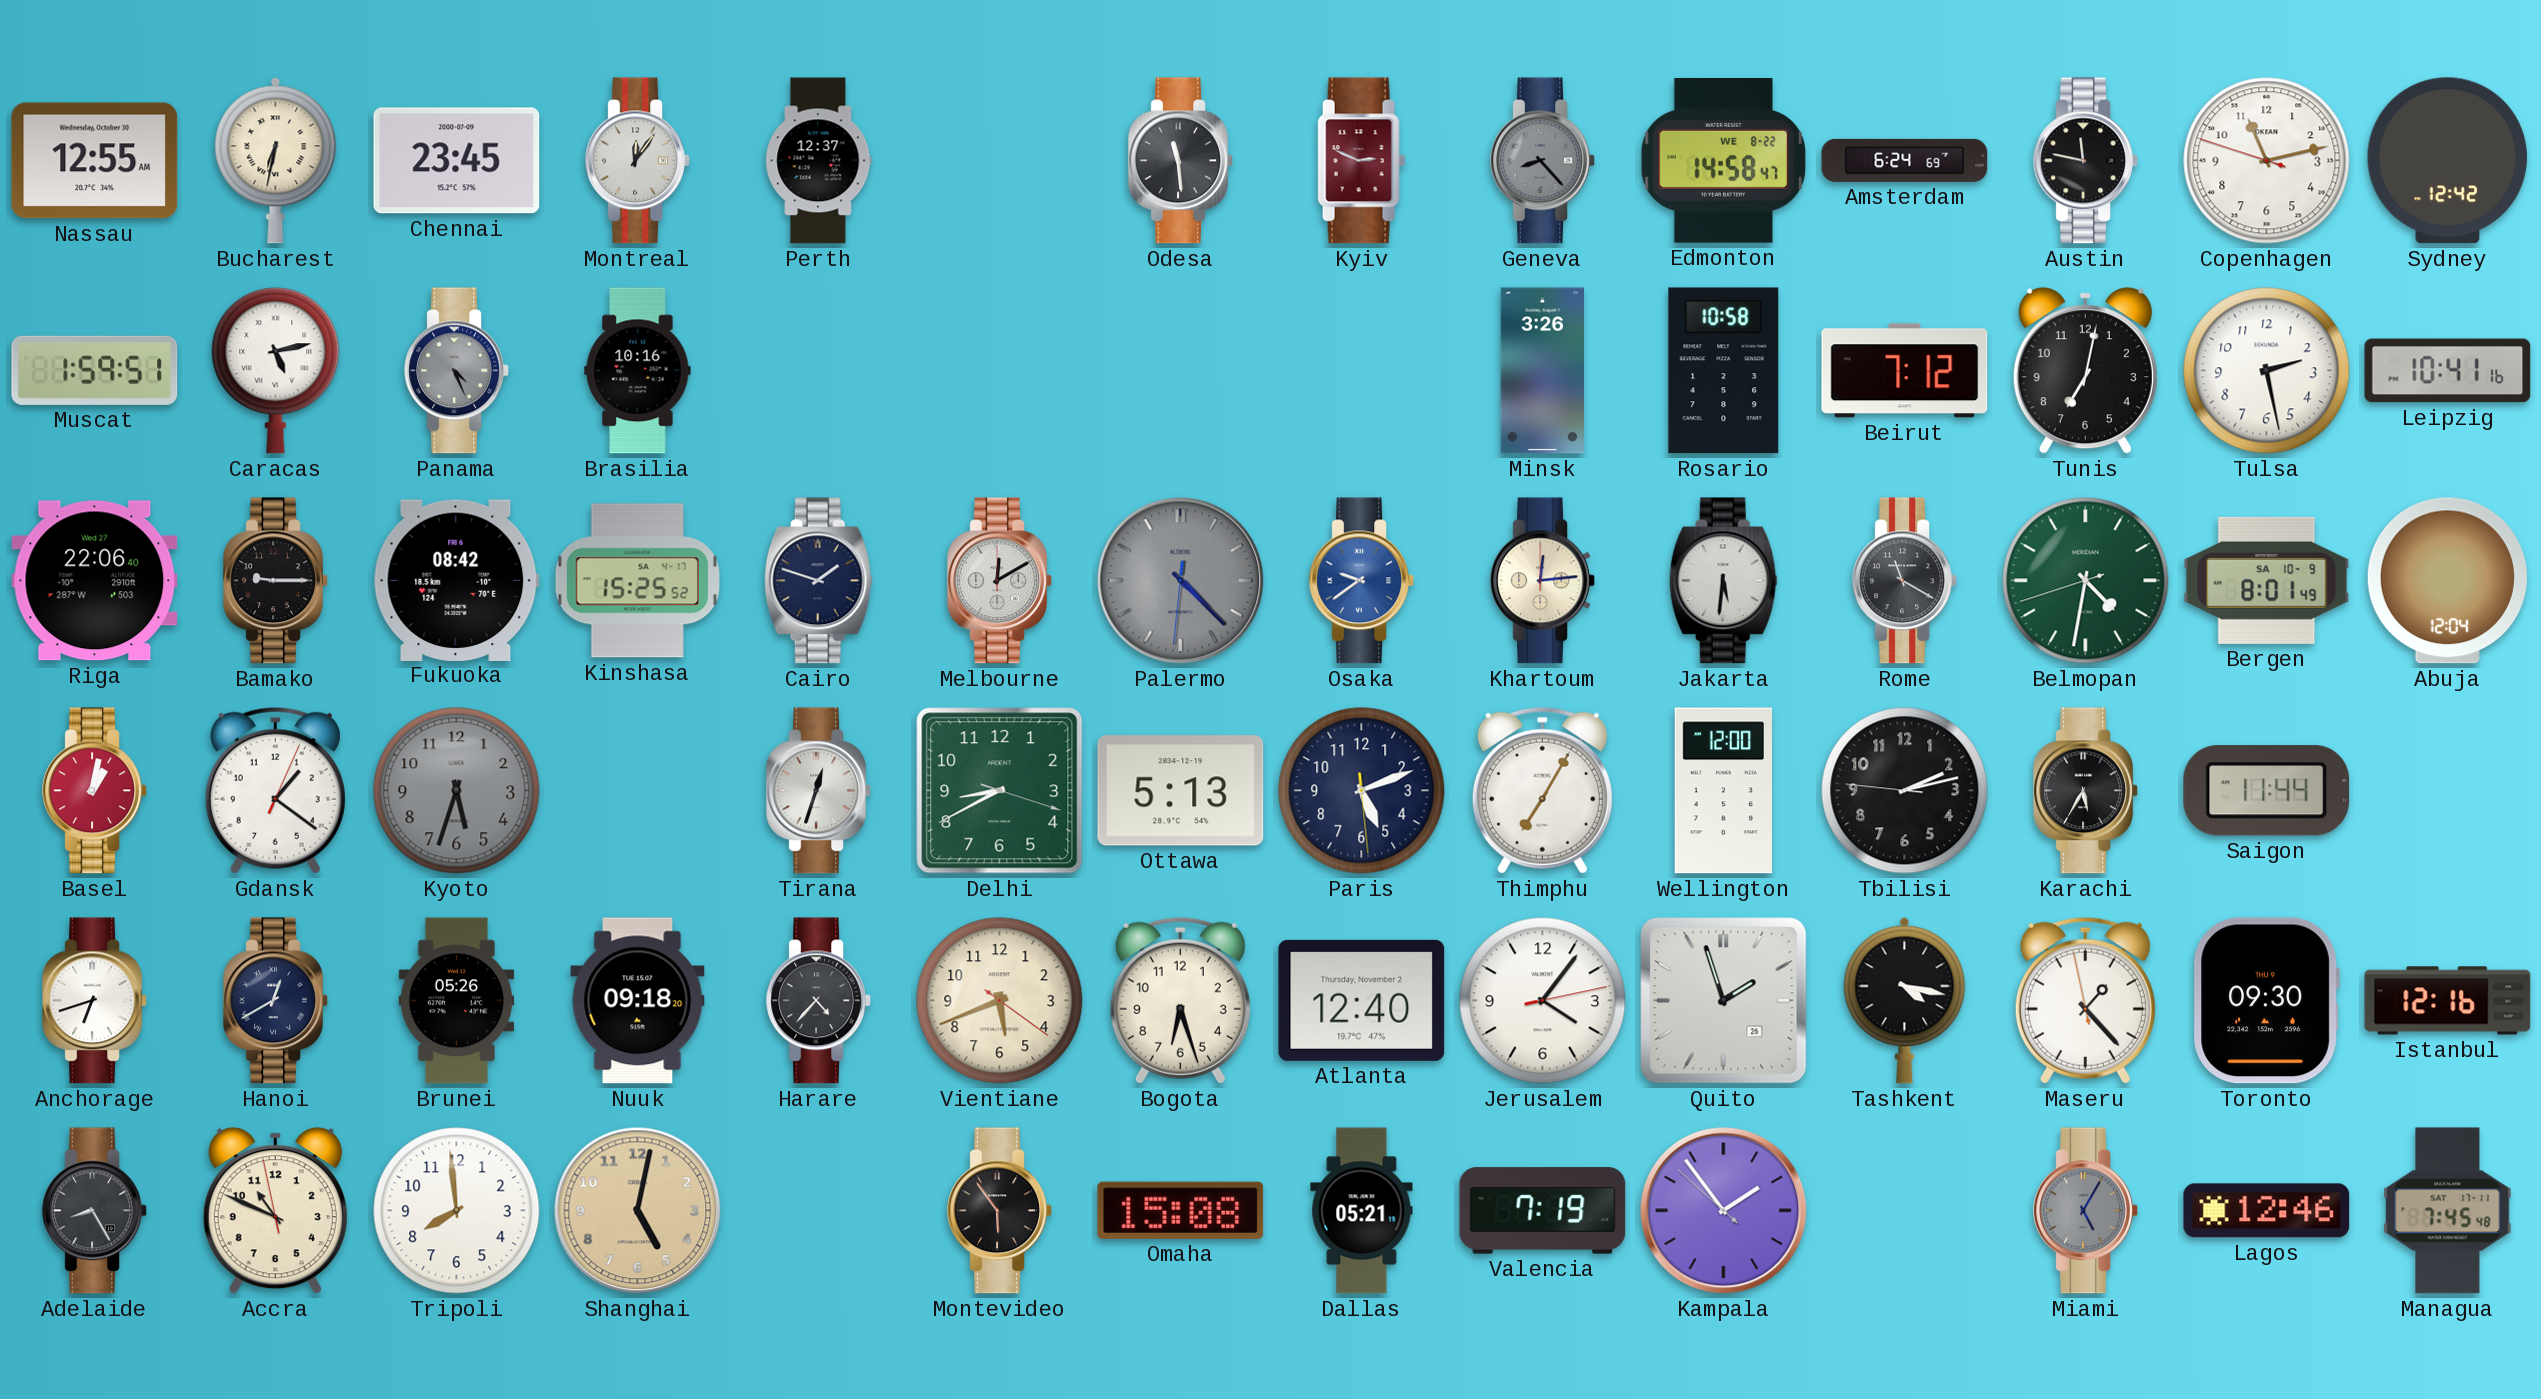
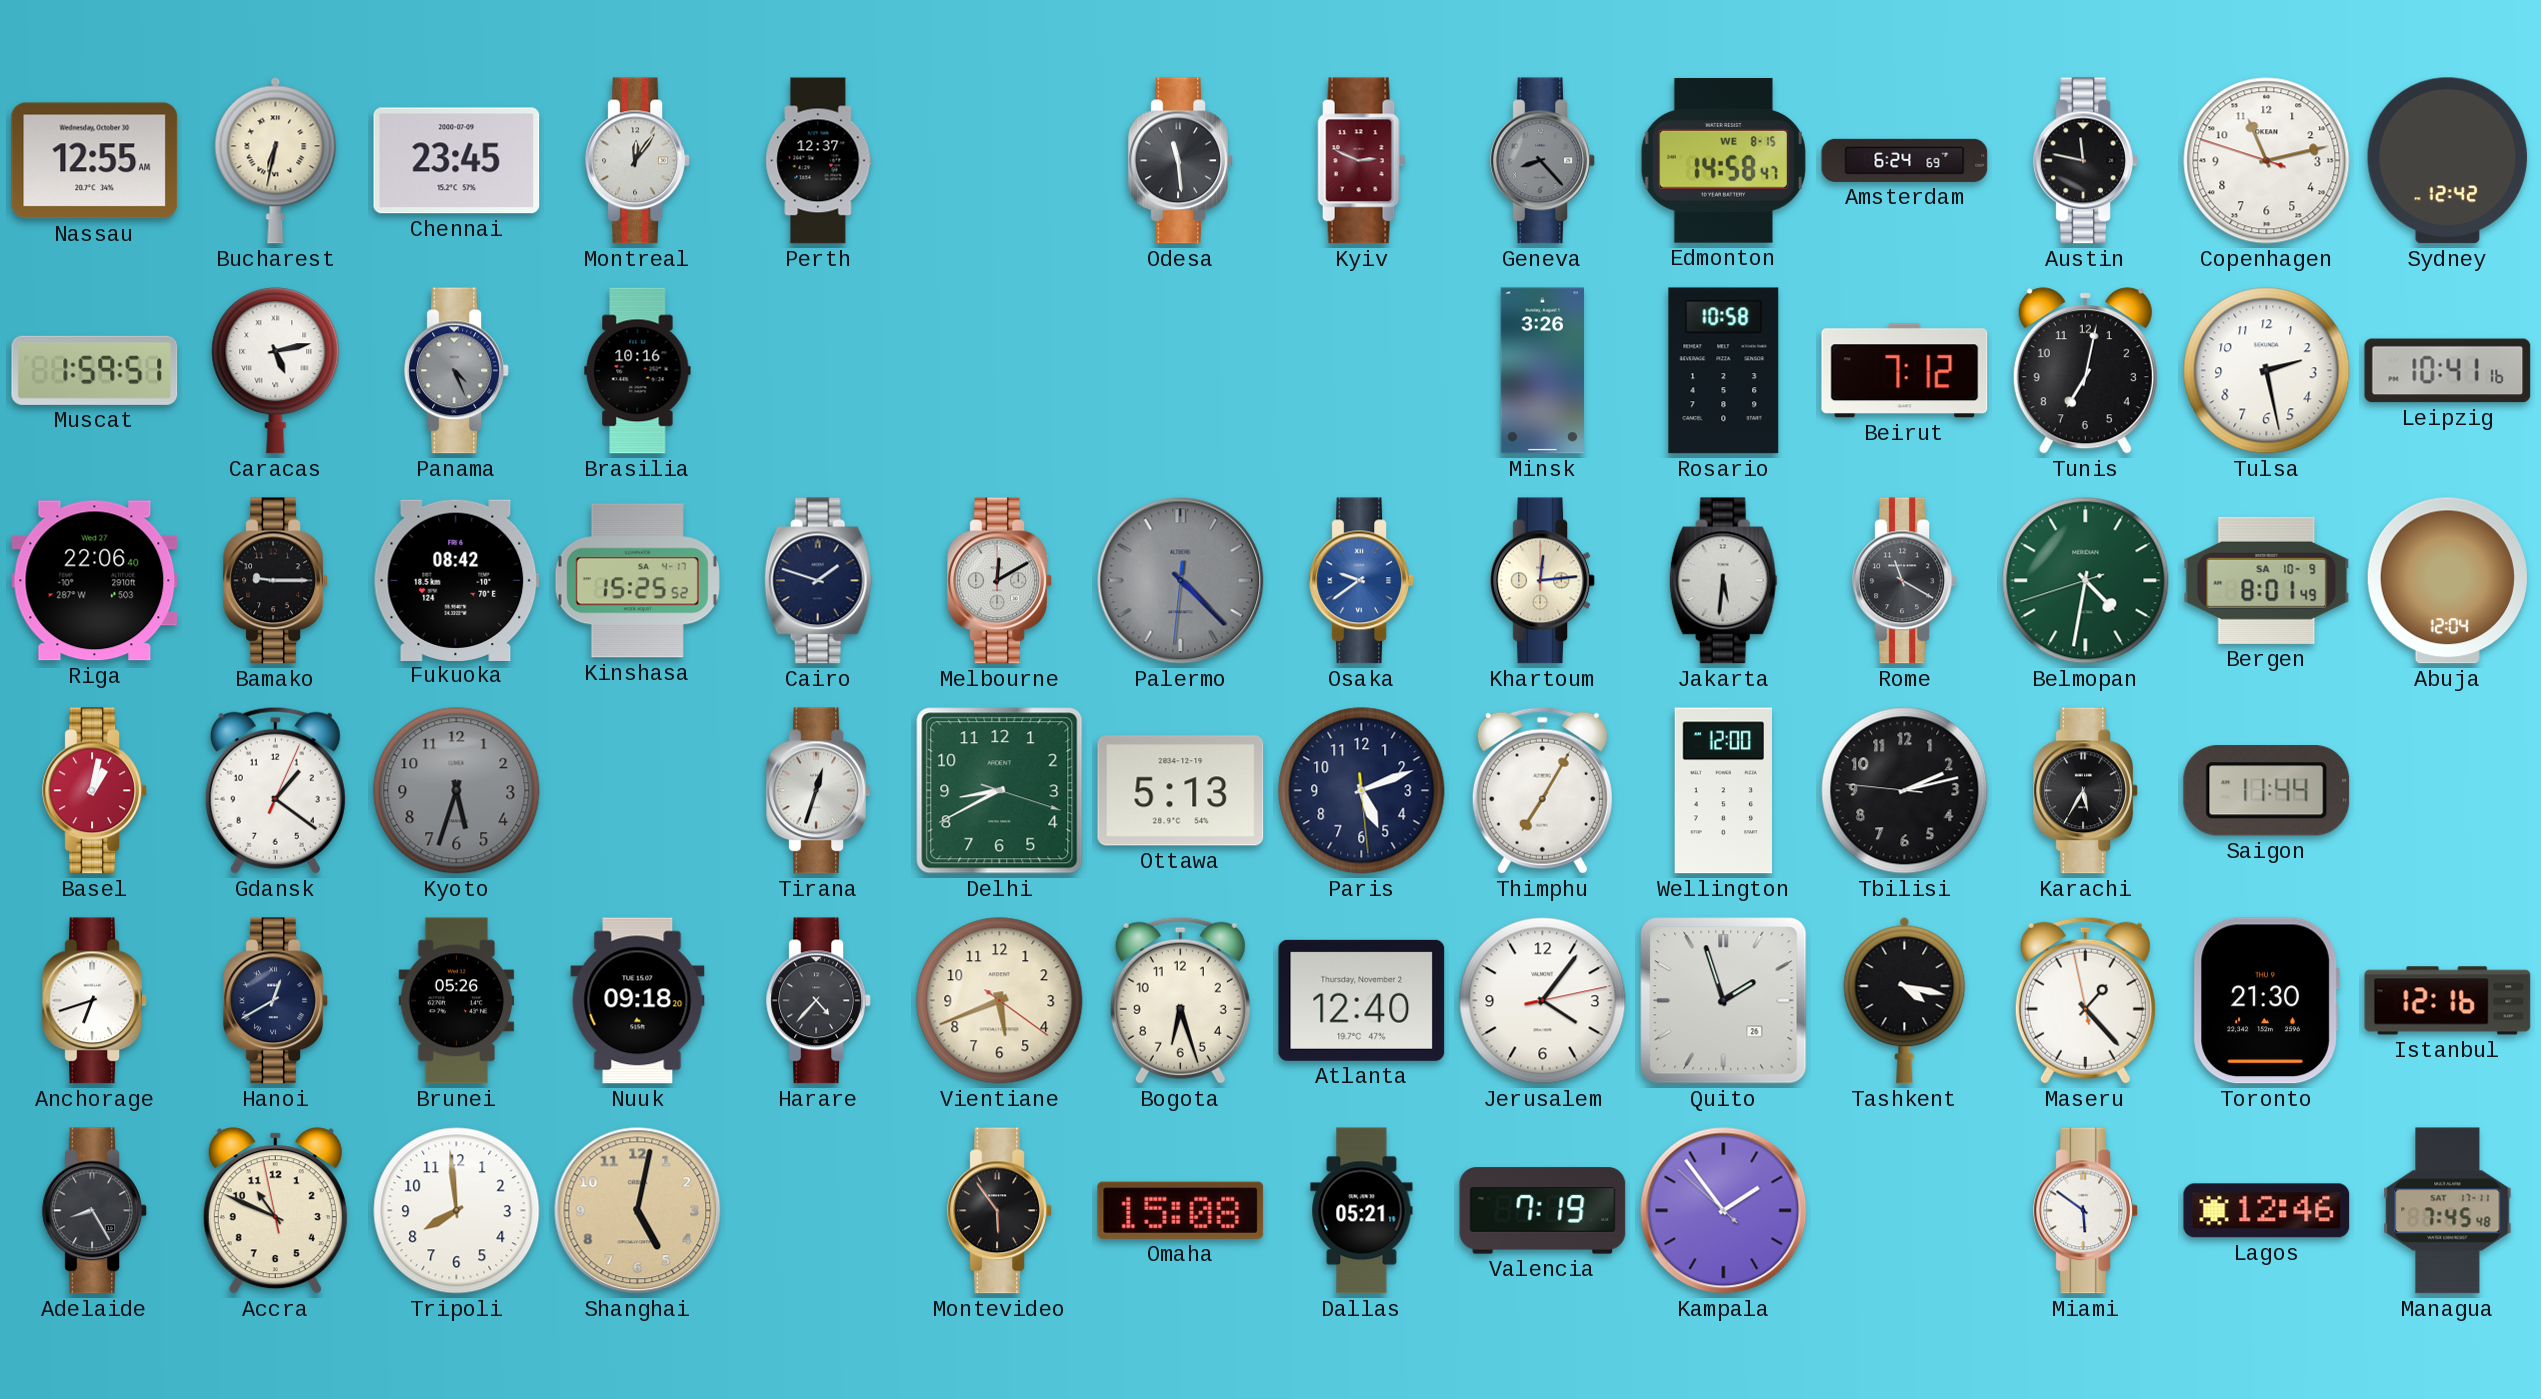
Edmonton date: WE 8-22 -> WE 8-15 (1723, 161)
Toronto: 09:30 -> 21:30 (2266, 1001)
Miami: 5:05 -> 5:51 (2086, 1211)
Miami dial: grey -> white (2086, 1211)
